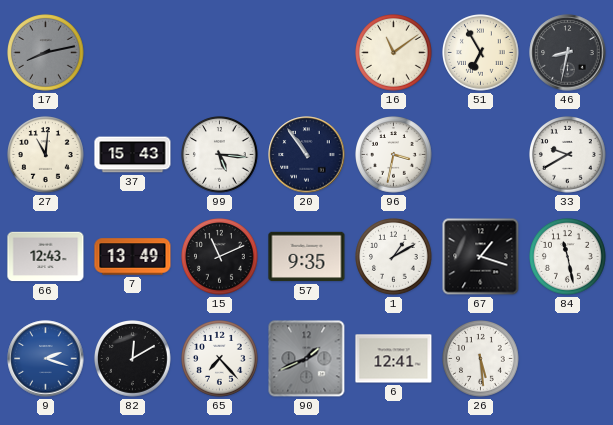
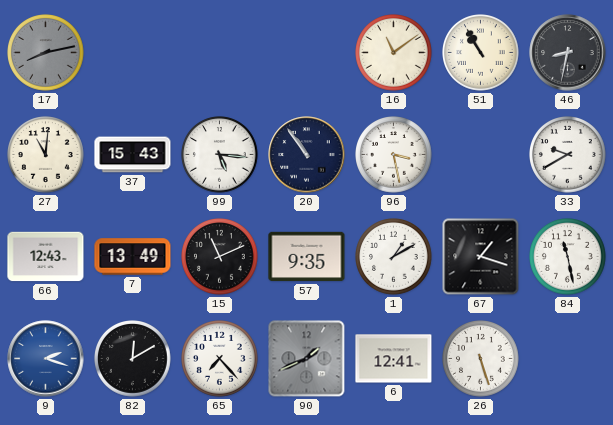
51: 6:55 -> 10:55 (481, 53)
96: 3:32 -> 3:28 (394, 155)
26: 5:29 -> 5:27 (481, 359)
